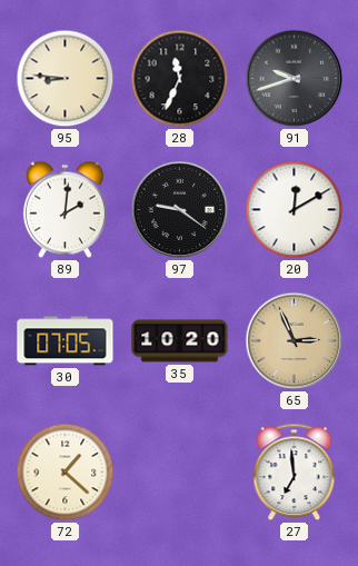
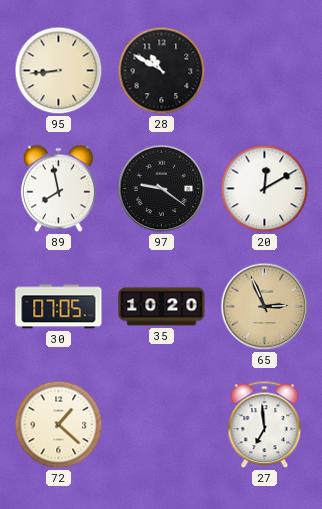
95: 8:46 -> 8:44 (59, 71)
28: 11:34 -> 10:50 (162, 71)
91: 9:42 -> none (295, 79)
89: 2:01 -> 7:58 (58, 189)
